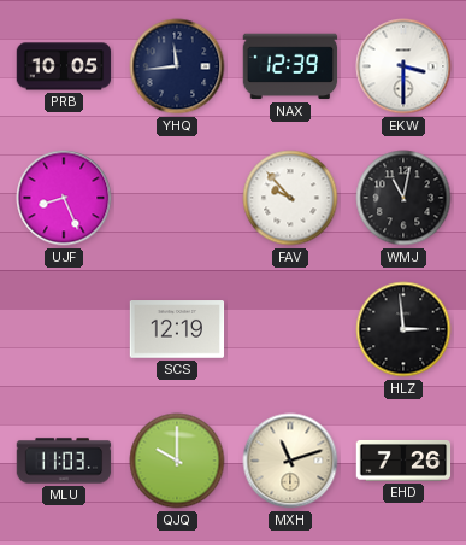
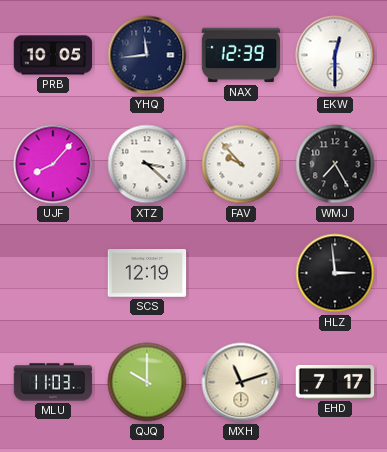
EKW: 3:30 -> 12:30 (335, 55)
UJF: 8:26 -> 8:07 (53, 164)
XTZ: none -> 3:22 (147, 164)
WMJ: 11:02 -> 7:25 (335, 164)
EHD: 7:26 -> 7:17 (335, 382)
